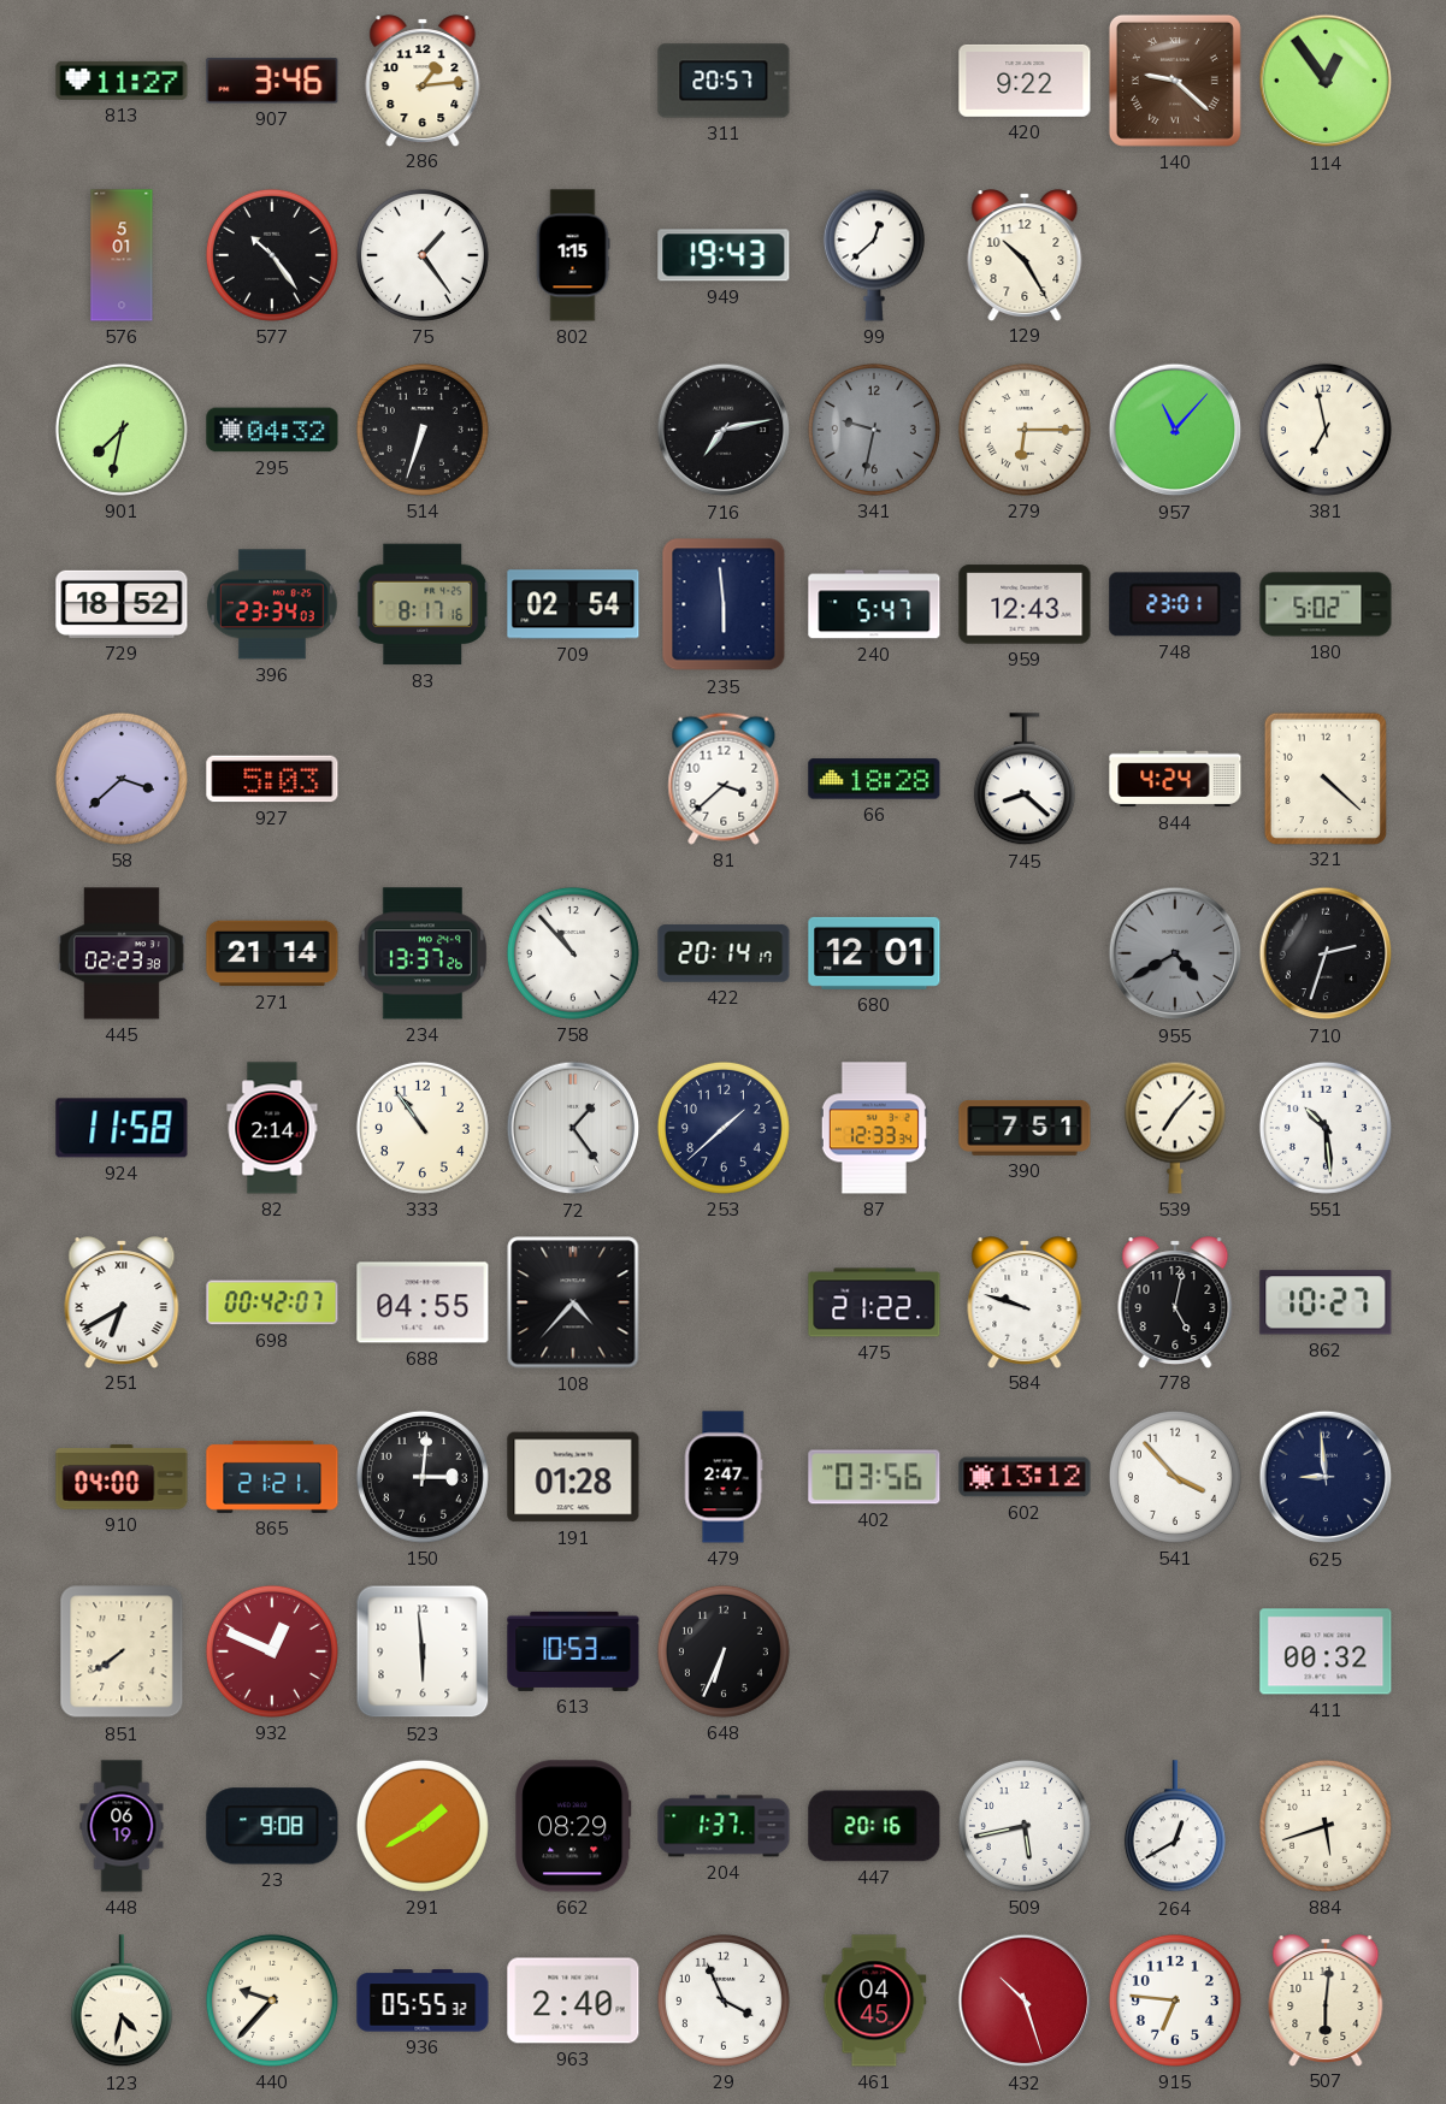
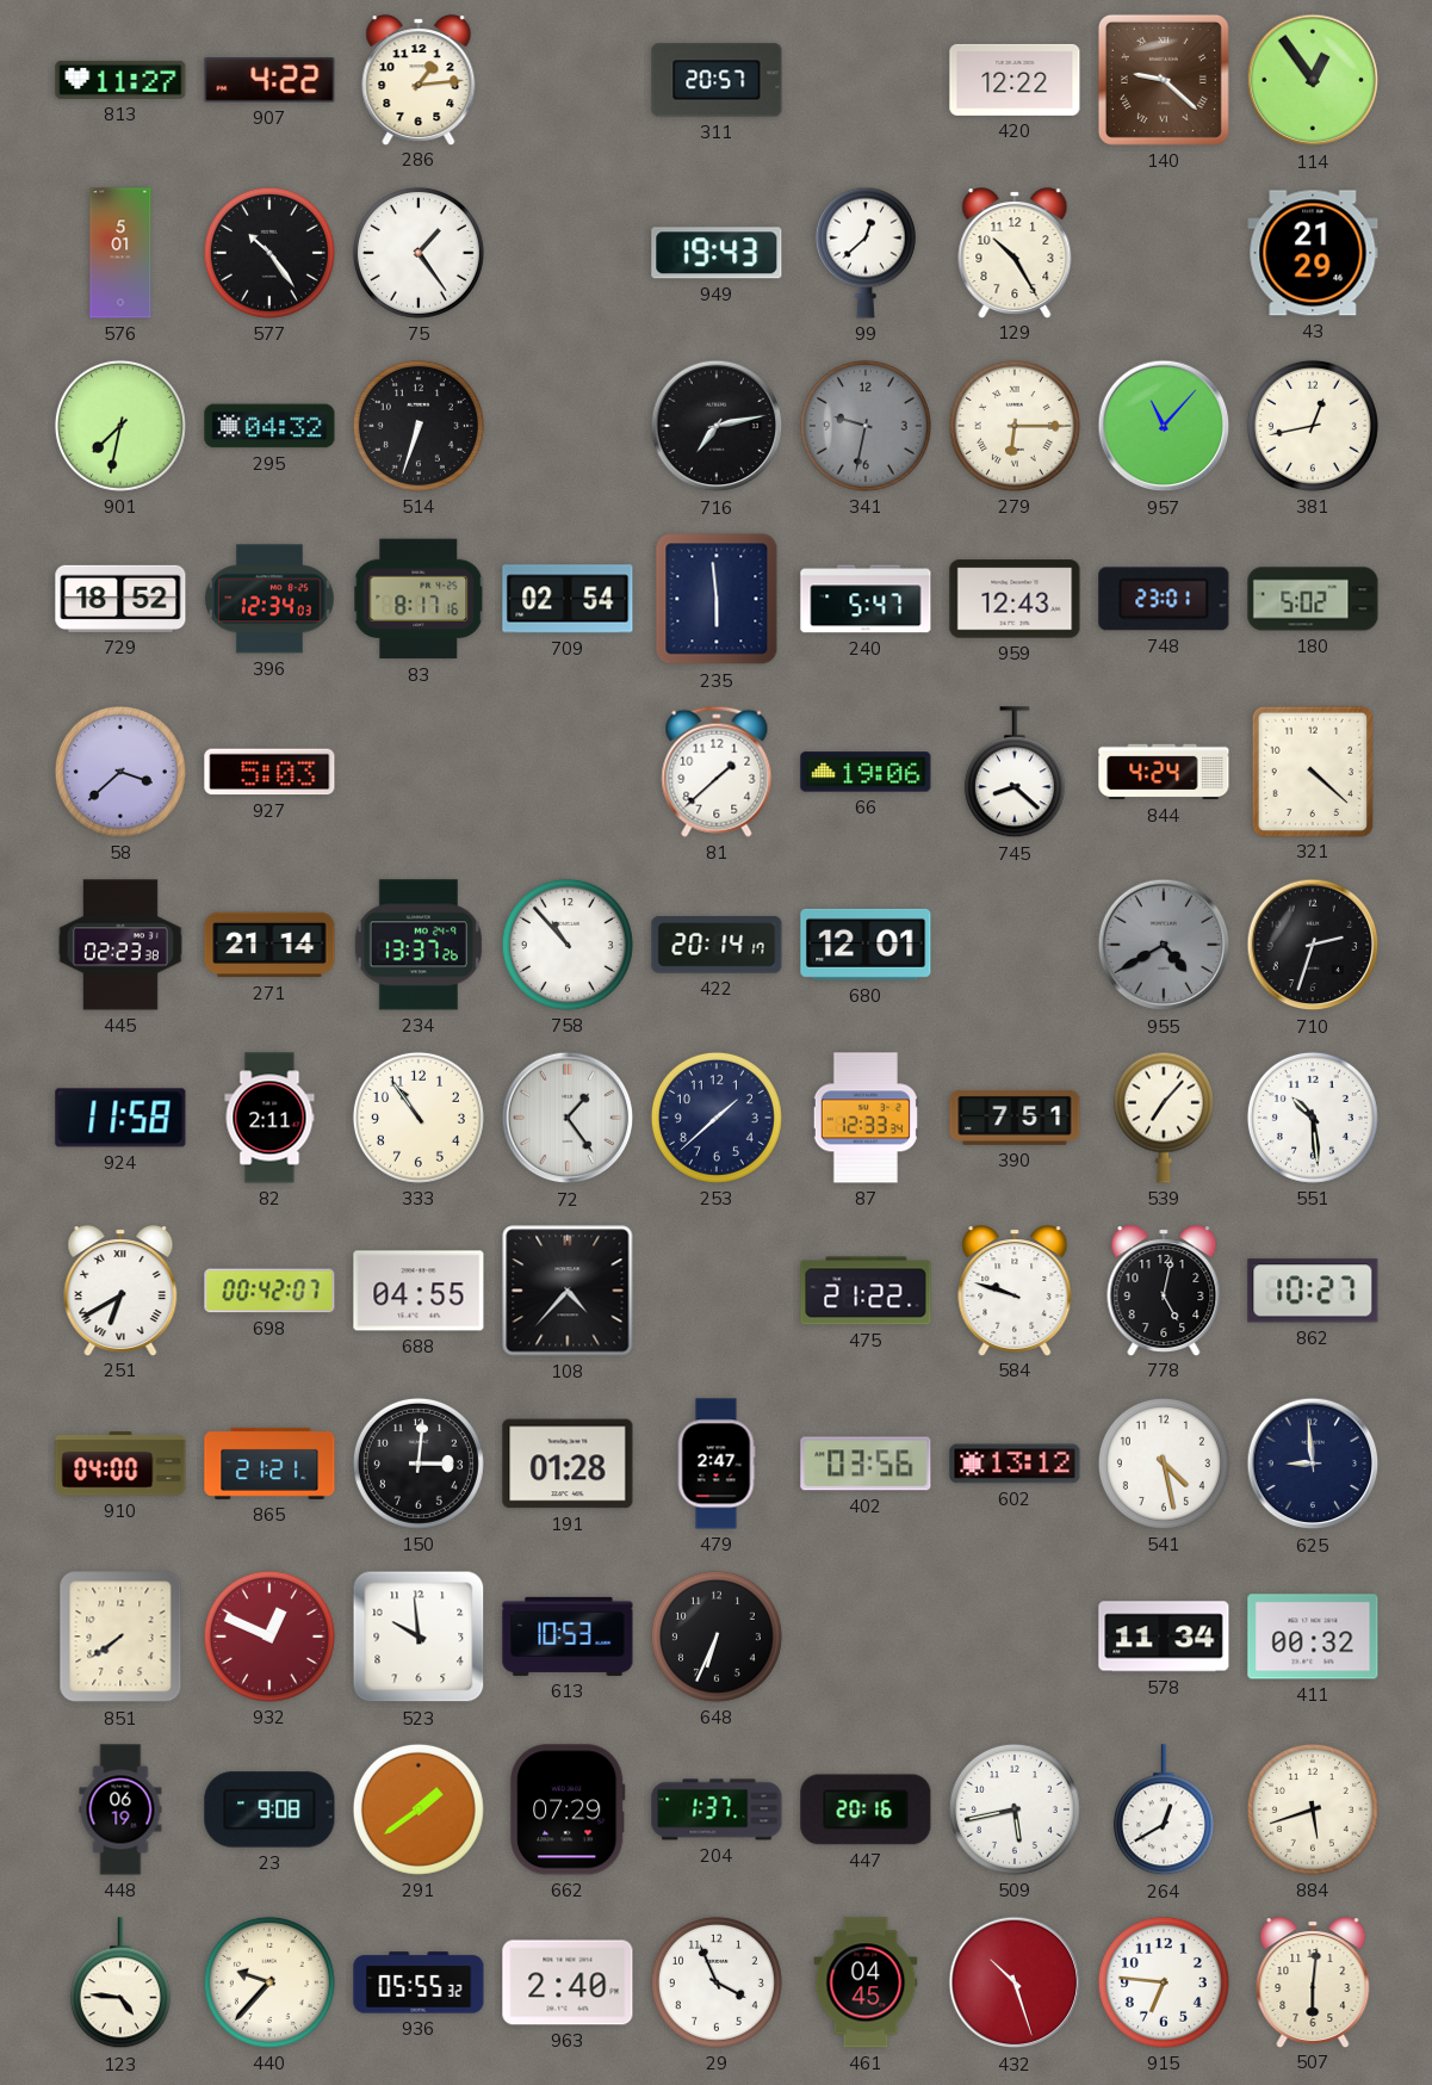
907: 3:46 -> 4:22 (269, 80)
420: 9:22 -> 12:22 (1015, 80)
802: 1:15 -> none (573, 255)
43: none -> 21:29 (1313, 253)
381: 6:58 -> 12:43 (1313, 426)
396: 23:34 -> 12:34 (271, 599)
81: 3:38 -> 1:38 (717, 772)
66: 18:28 -> 19:06 (866, 772)
82: 2:14 -> 2:11 (269, 1118)
541: 3:53 -> 4:28 (1164, 1464)
523: 5:59 -> 9:59 (419, 1637)
578: none -> 11:34 (1164, 1637)
291: 1:40 -> 1:39 (419, 1809)
662: 08:29 -> 07:29 (568, 1809)
123: 4:32 -> 4:46 (120, 1984)
